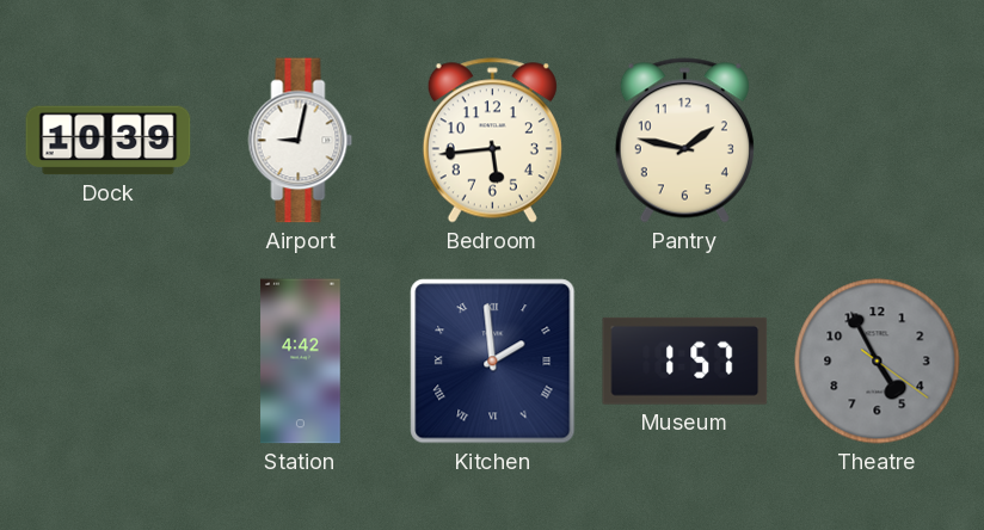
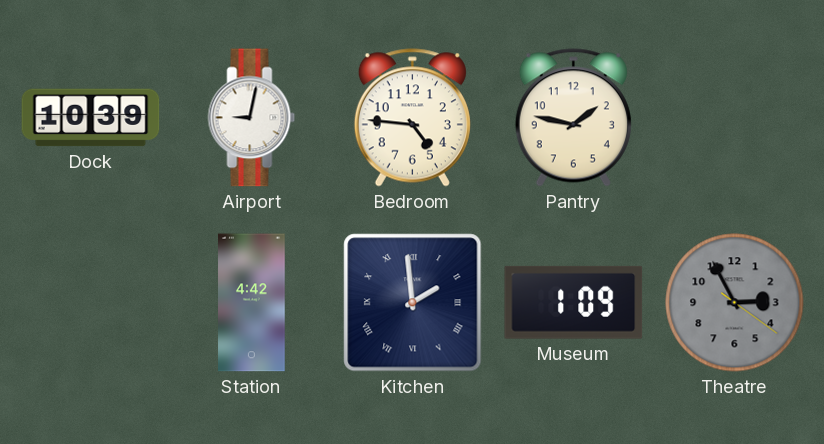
Bedroom: 5:44 -> 4:46 (412, 118)
Museum: 1:57 -> 1:09 (574, 302)
Theatre: 4:55 -> 2:55 (735, 303)
